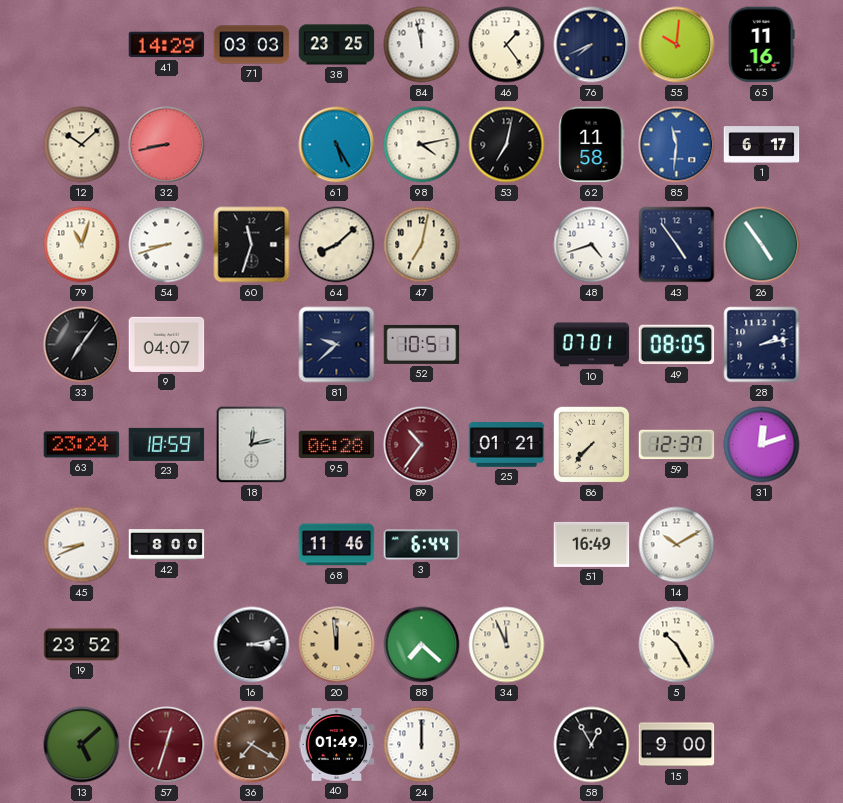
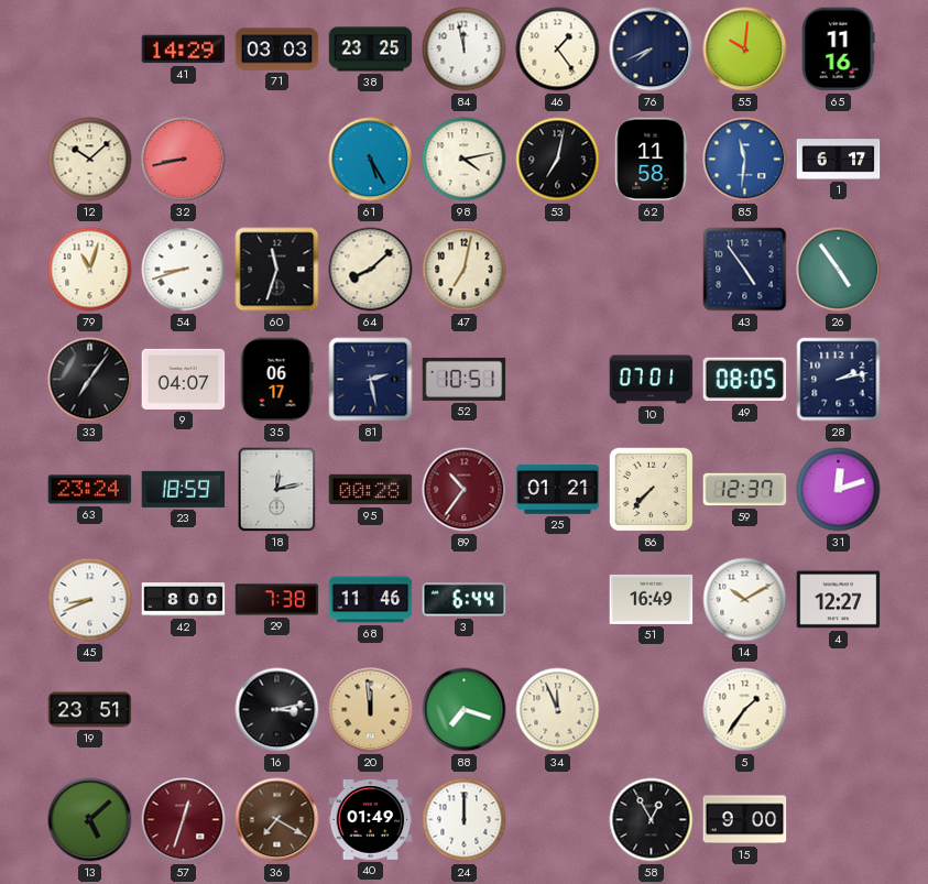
48: 4:42 -> none (592, 245)
35: none -> 06:17 (276, 380)
81: 9:38 -> 2:28 (371, 380)
95: 06:28 -> 00:28 (371, 490)
29: none -> 7:38 (277, 600)
4: none -> 12:27 (839, 600)
19: 23:52 -> 23:51 (90, 710)
88: 7:22 -> 7:18 (465, 710)
5: 10:25 -> 1:36 (745, 710)
